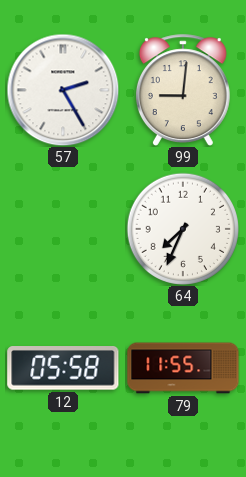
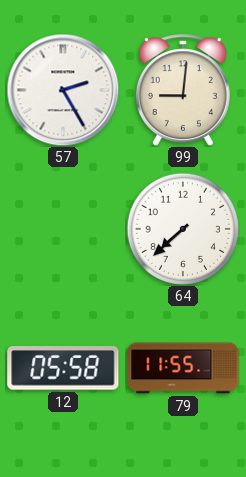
64: 7:34 -> 7:38 (183, 229)
